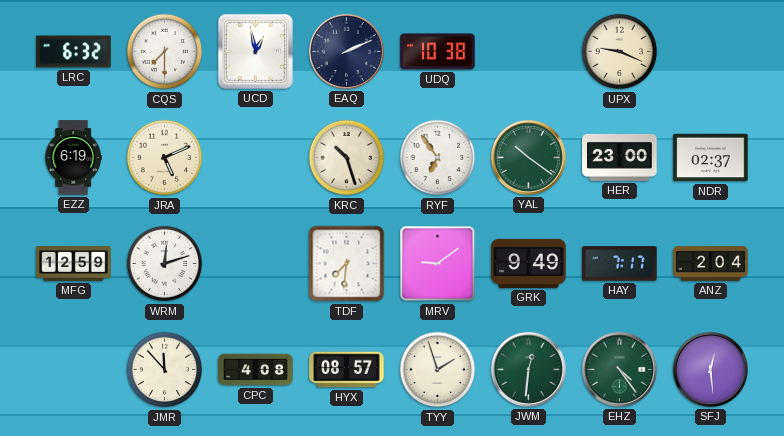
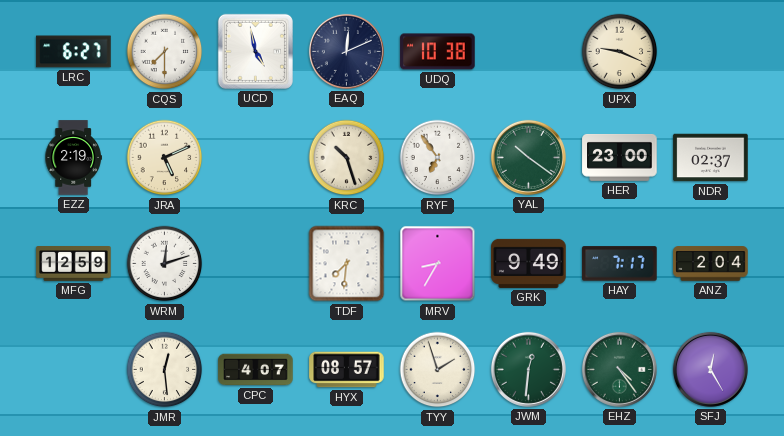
LRC: 6:32 -> 6:27 (74, 52)
UCD: 12:58 -> 4:58 (255, 51)
EAQ: 2:11 -> 12:11 (346, 51)
EZZ: 6:19 -> 2:19 (73, 158)
MRV: 9:09 -> 8:35 (438, 264)
JMR: 11:53 -> 12:29 (165, 370)
CPC: 4:08 -> 4:07 (256, 370)
SFJ: 12:29 -> 12:25 (710, 369)
